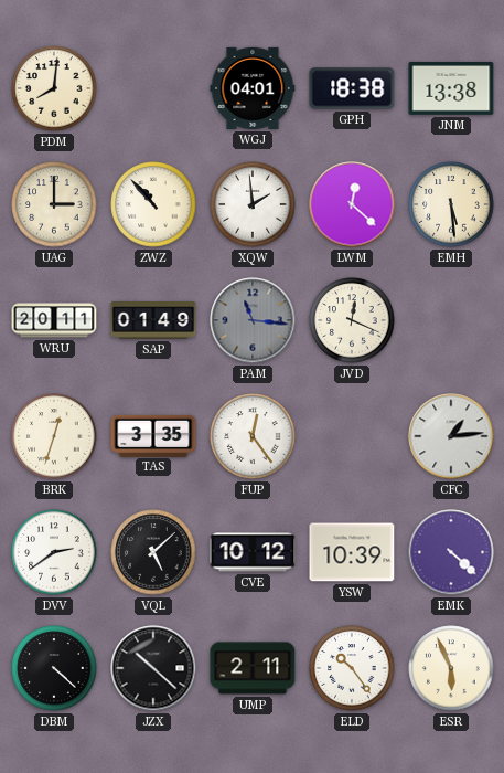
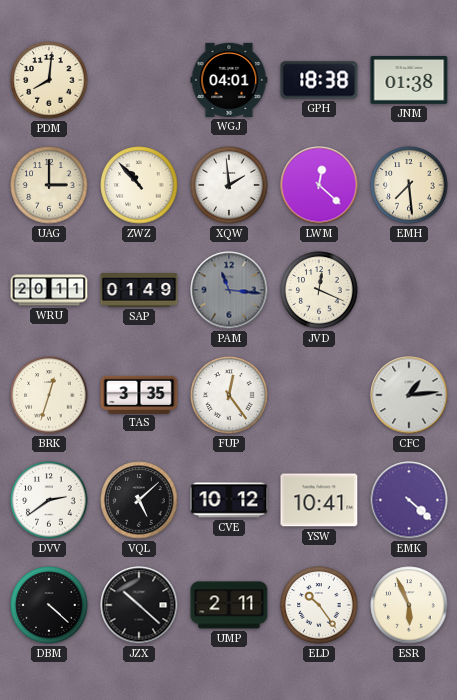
JNM: 13:38 -> 01:38 (409, 80)
EMH: 5:29 -> 7:29 (409, 185)
YSW: 10:39 -> 10:41 (319, 500)
